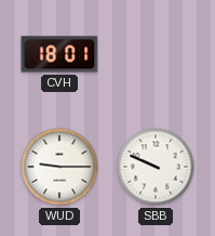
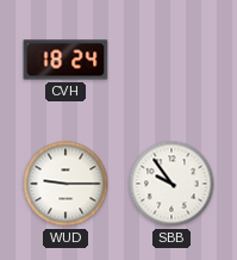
CVH: 18:01 -> 18:24 (66, 60)
SBB: 9:49 -> 9:54 (171, 184)
